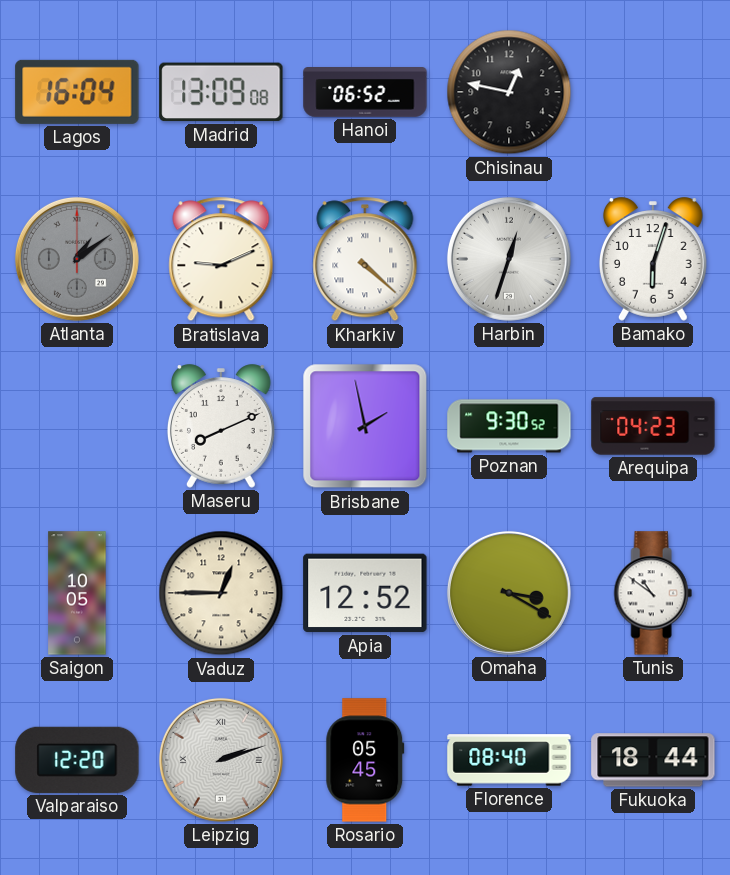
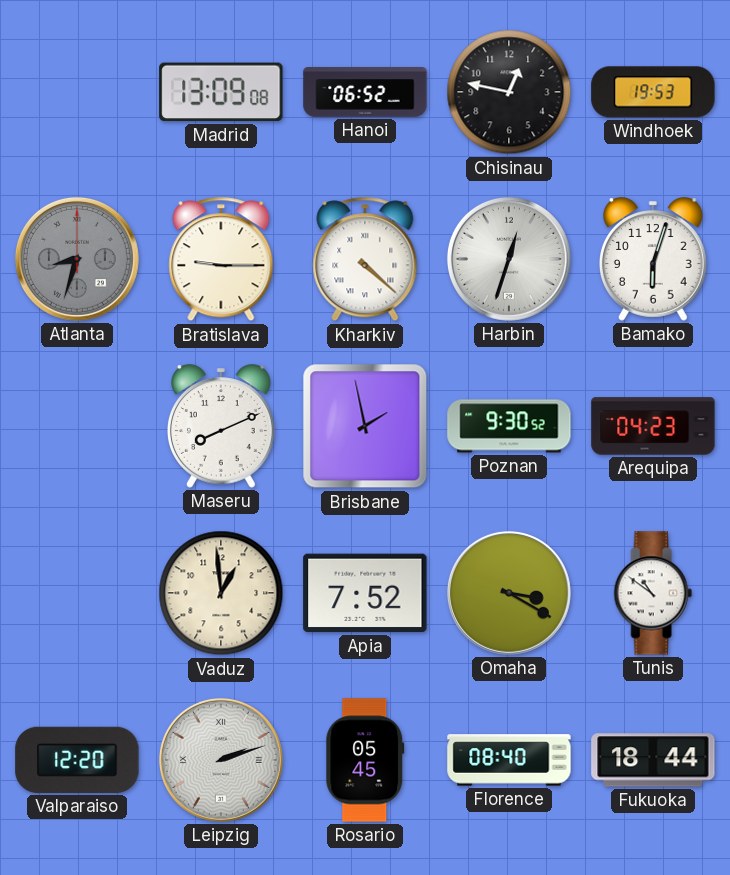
Lagos: 16:04 -> none (77, 92)
Windhoek: none -> 19:53 (653, 92)
Atlanta: 1:09 -> 8:33 (77, 259)
Bratislava: 9:11 -> 9:15 (221, 259)
Saigon: 10:05 -> none (77, 593)
Vaduz: 12:45 -> 12:59 (221, 593)
Apia: 12:52 -> 7:52 (365, 593)
